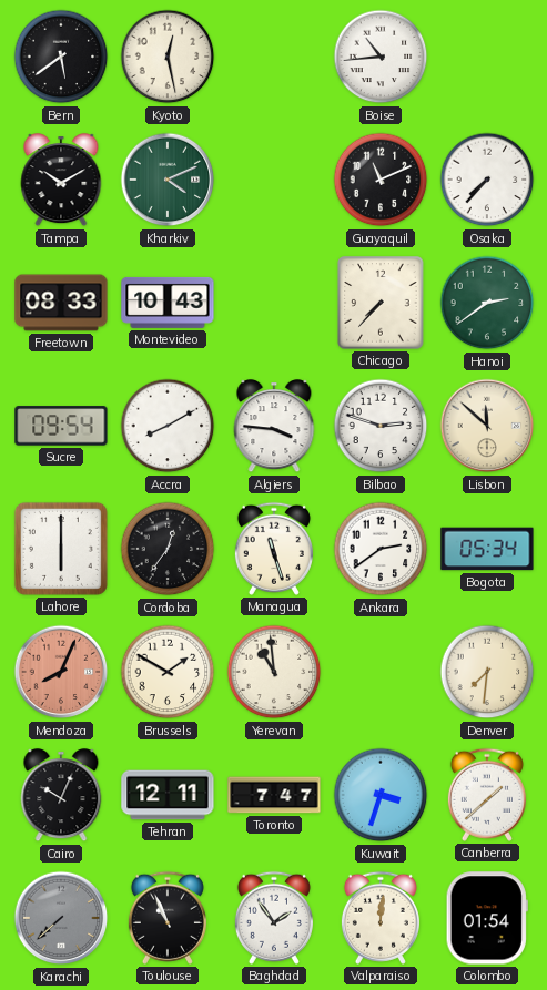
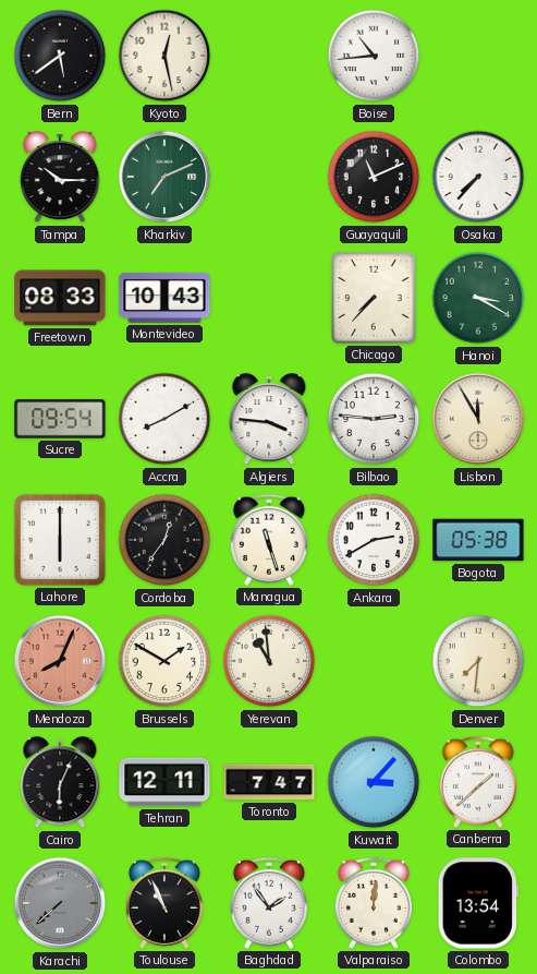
Tampa: 10:10 -> 10:15 (60, 178)
Kharkiv: 4:11 -> 7:11 (164, 177)
Hanoi: 2:39 -> 3:20 (478, 298)
Bilbao: 2:48 -> 2:46 (374, 419)
Lisbon: 11:52 -> 11:55 (478, 419)
Ankara: 2:39 -> 2:40 (374, 540)
Bogota: 05:34 -> 05:38 (478, 540)
Cairo: 10:04 -> 6:04 (60, 783)
Kuwait: 3:33 -> 3:07 (374, 782)
Colombo: 01:54 -> 13:54 (478, 903)
